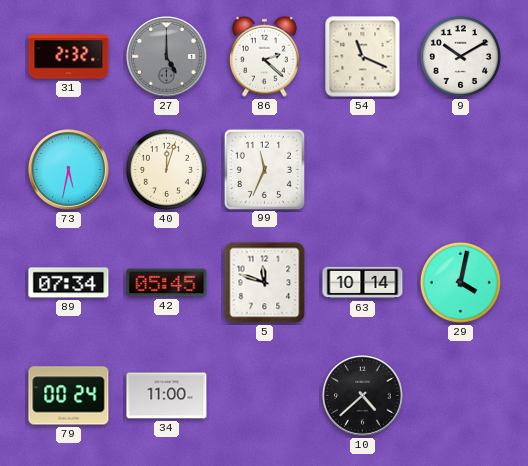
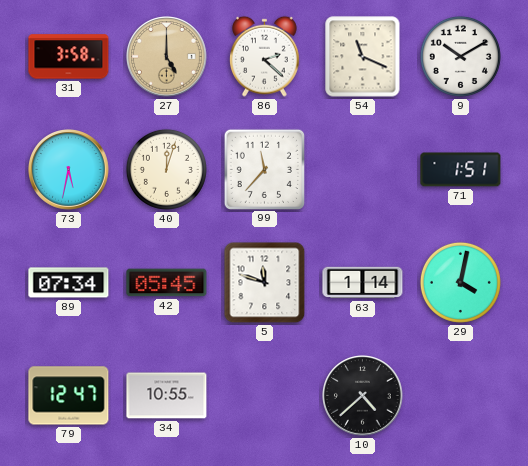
31: 2:32 -> 3:58 (69, 57)
27 dial: grey -> champagne (167, 57)
99: 11:34 -> 11:37 (264, 169)
71: none -> 1:51 (461, 170)
63: 10:14 -> 1:14 (363, 283)
79: 00:24 -> 12:47 (69, 396)
34: 11:00 -> 10:55 (167, 396)
